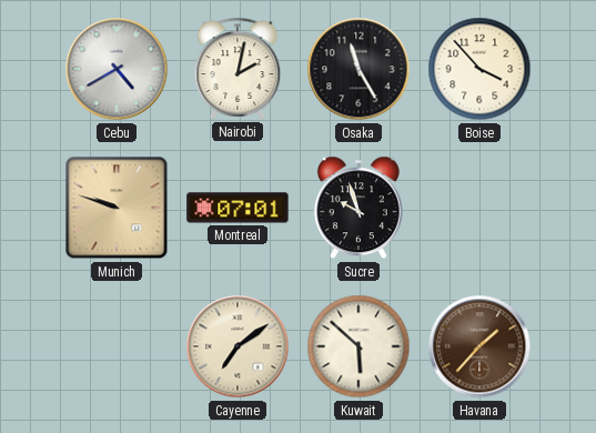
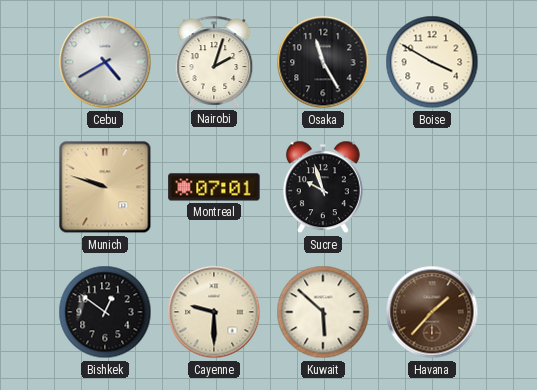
Nairobi: 2:02 -> 2:03 (214, 62)
Boise: 3:53 -> 3:50 (432, 62)
Bishkek: none -> 12:51 (105, 312)
Cayenne: 7:09 -> 9:30 (214, 312)
